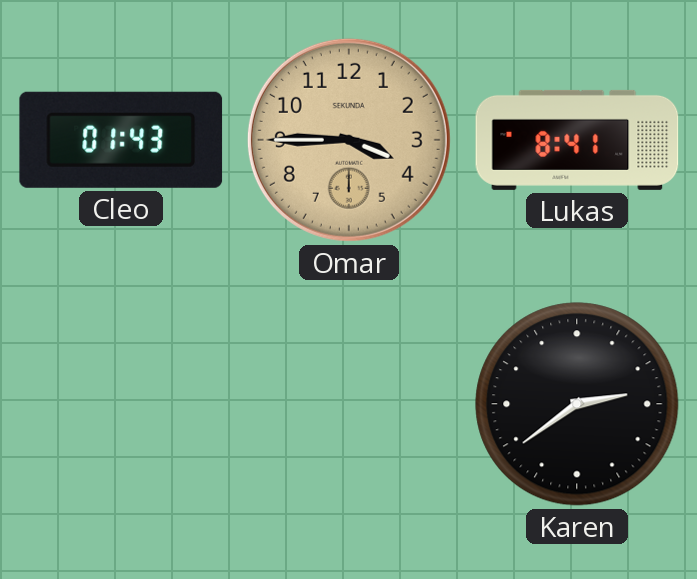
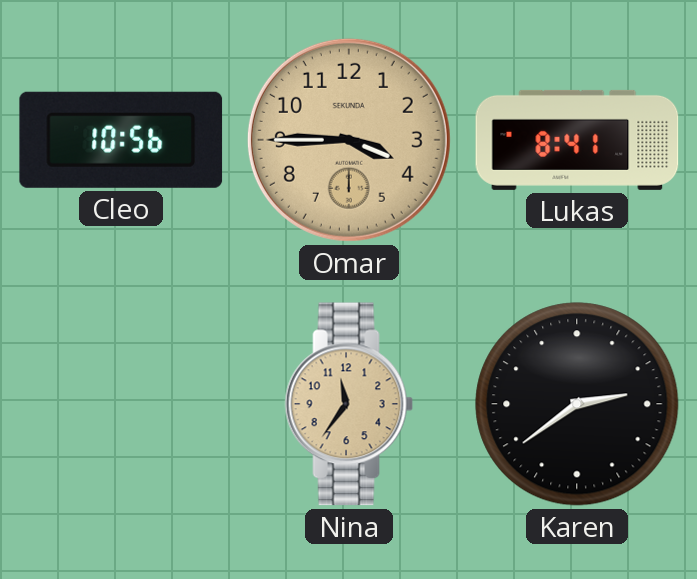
Cleo: 01:43 -> 10:56 (121, 140)
Nina: none -> 11:36 (349, 404)
